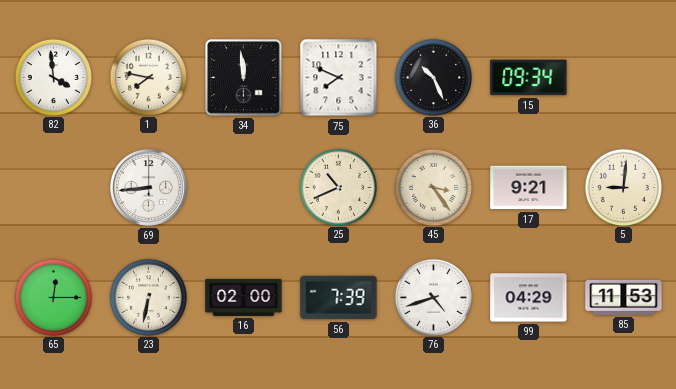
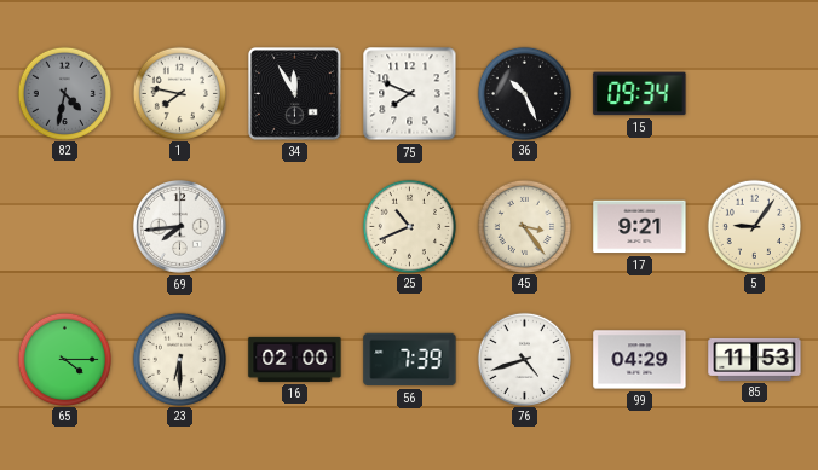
82: 3:59 -> 4:32 (64, 93)
82 dial: white -> grey (64, 93)
34: 11:59 -> 11:55 (295, 94)
69: 8:44 -> 7:44 (179, 226)
5: 9:01 -> 9:06 (754, 226)
65: 12:15 -> 4:15 (64, 359)
23: 6:32 -> 6:30 (179, 359)
